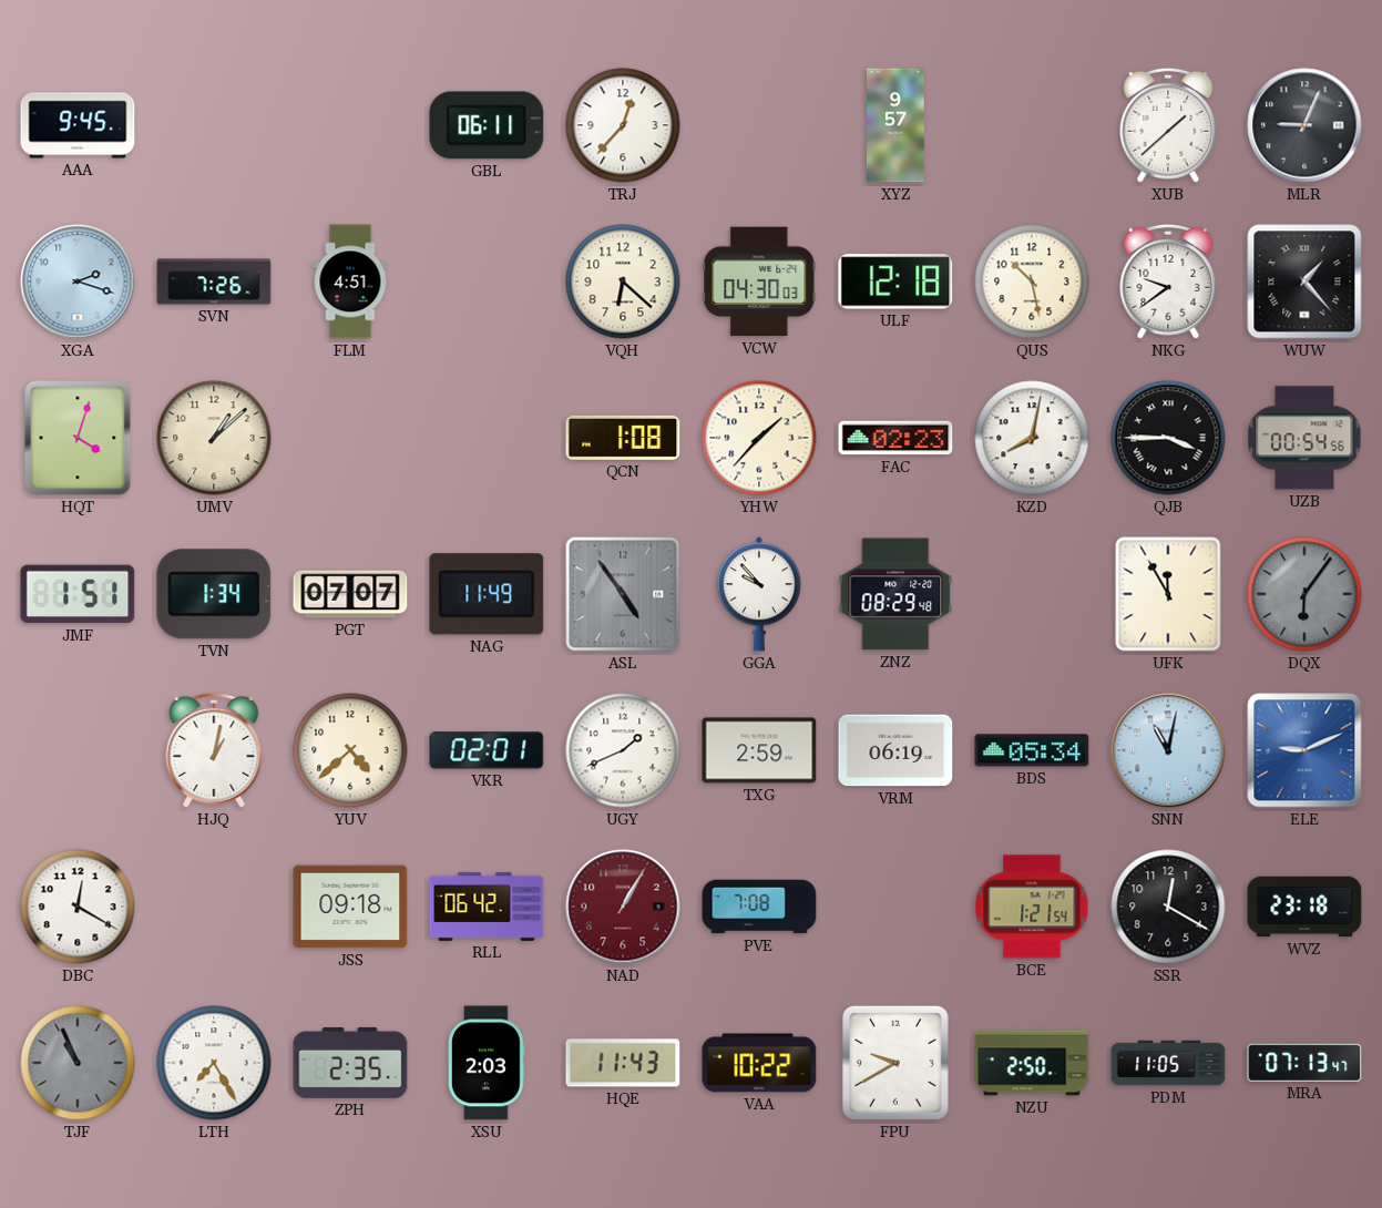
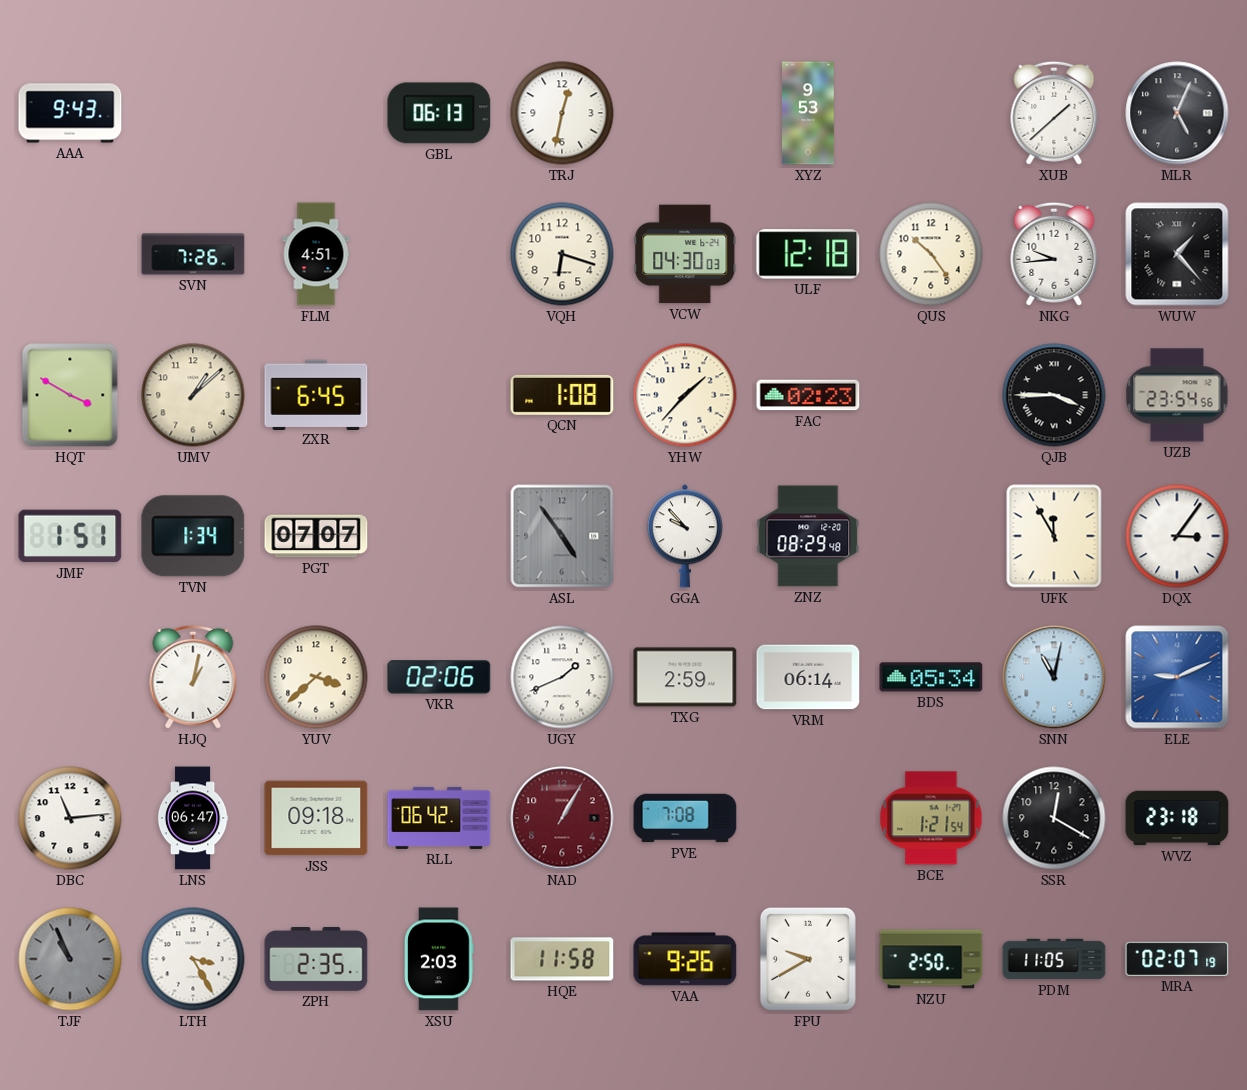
AAA: 9:45 -> 9:43 (70, 113)
GBL: 06:11 -> 06:13 (439, 113)
TRJ: 12:37 -> 12:32 (562, 113)
XYZ: 9:57 -> 9:53 (809, 113)
MLR: 9:04 -> 5:04 (1177, 113)
XGA: 2:18 -> none (78, 281)
VQH: 6:22 -> 6:18 (562, 254)
QUS: 10:28 -> 10:24 (931, 254)
NKG: 9:39 -> 9:44 (1054, 254)
HQT: 4:03 -> 3:50 (70, 395)
ZXR: none -> 6:45 (316, 394)
KZD: 8:02 -> none (1032, 438)
UZB: 00:54 -> 23:54 (1177, 395)
NAG: 11:49 -> none (487, 594)
DQX: 6:06 -> 3:06 (1177, 536)
DQX dial: grey -> white (1177, 536)
YUV: 4:38 -> 3:38 (316, 677)
VKR: 02:01 -> 02:06 (439, 677)
VRM: 06:19 -> 06:14 (808, 677)
DBC: 12:20 -> 11:14 (70, 818)
LNS: none -> 06:47 (193, 818)
LTH: 7:25 -> 3:25 (193, 959)
HQE: 11:43 -> 11:58 (562, 959)
VAA: 10:22 -> 9:26 (685, 959)
MRA: 07:13 -> 02:07 (1177, 959)
